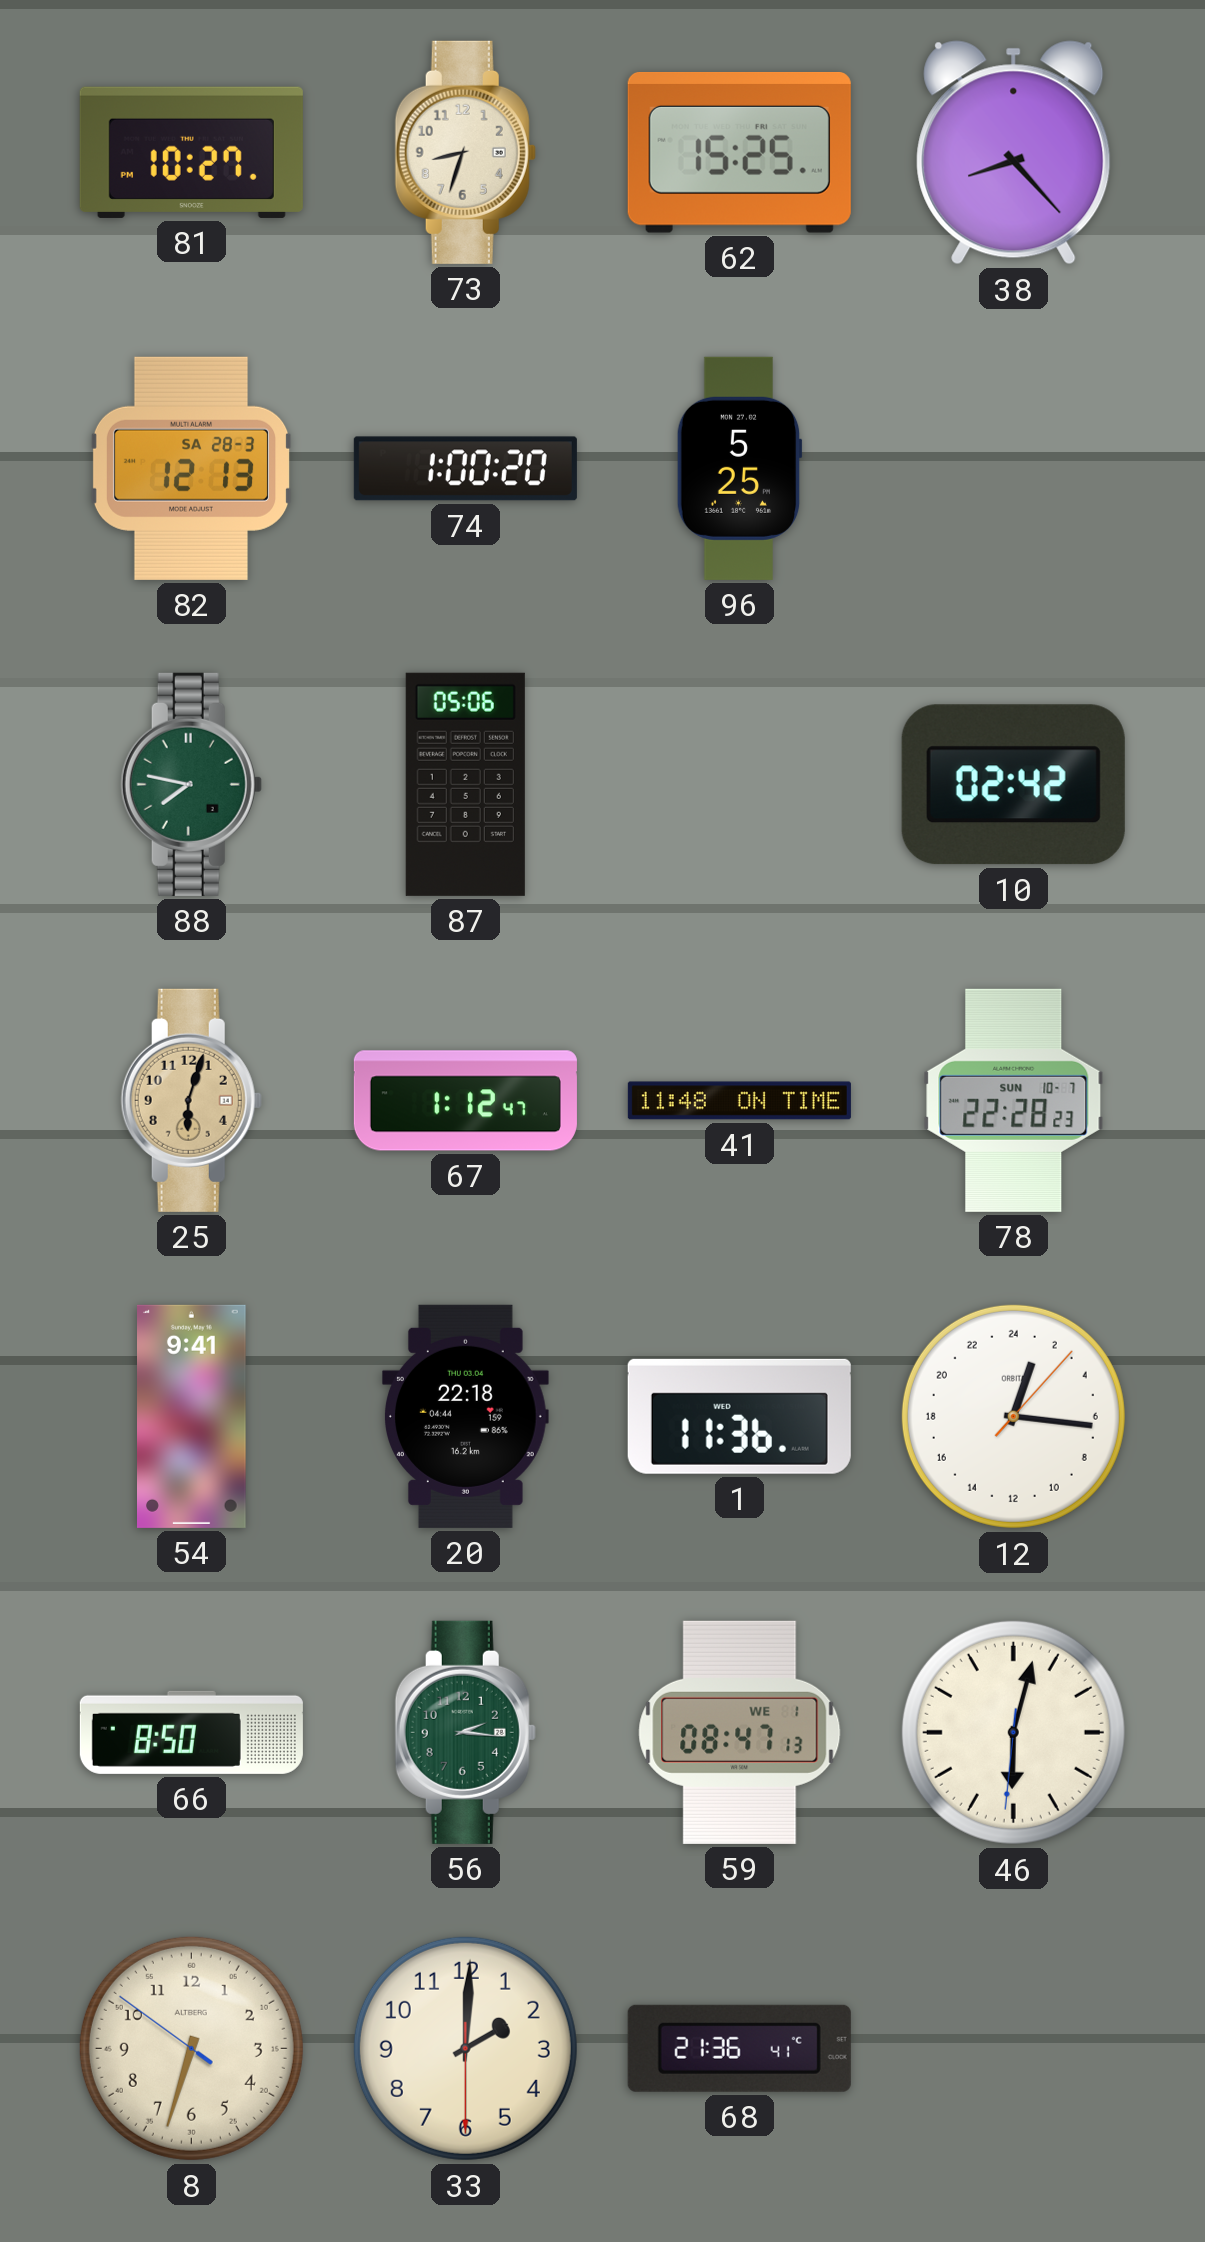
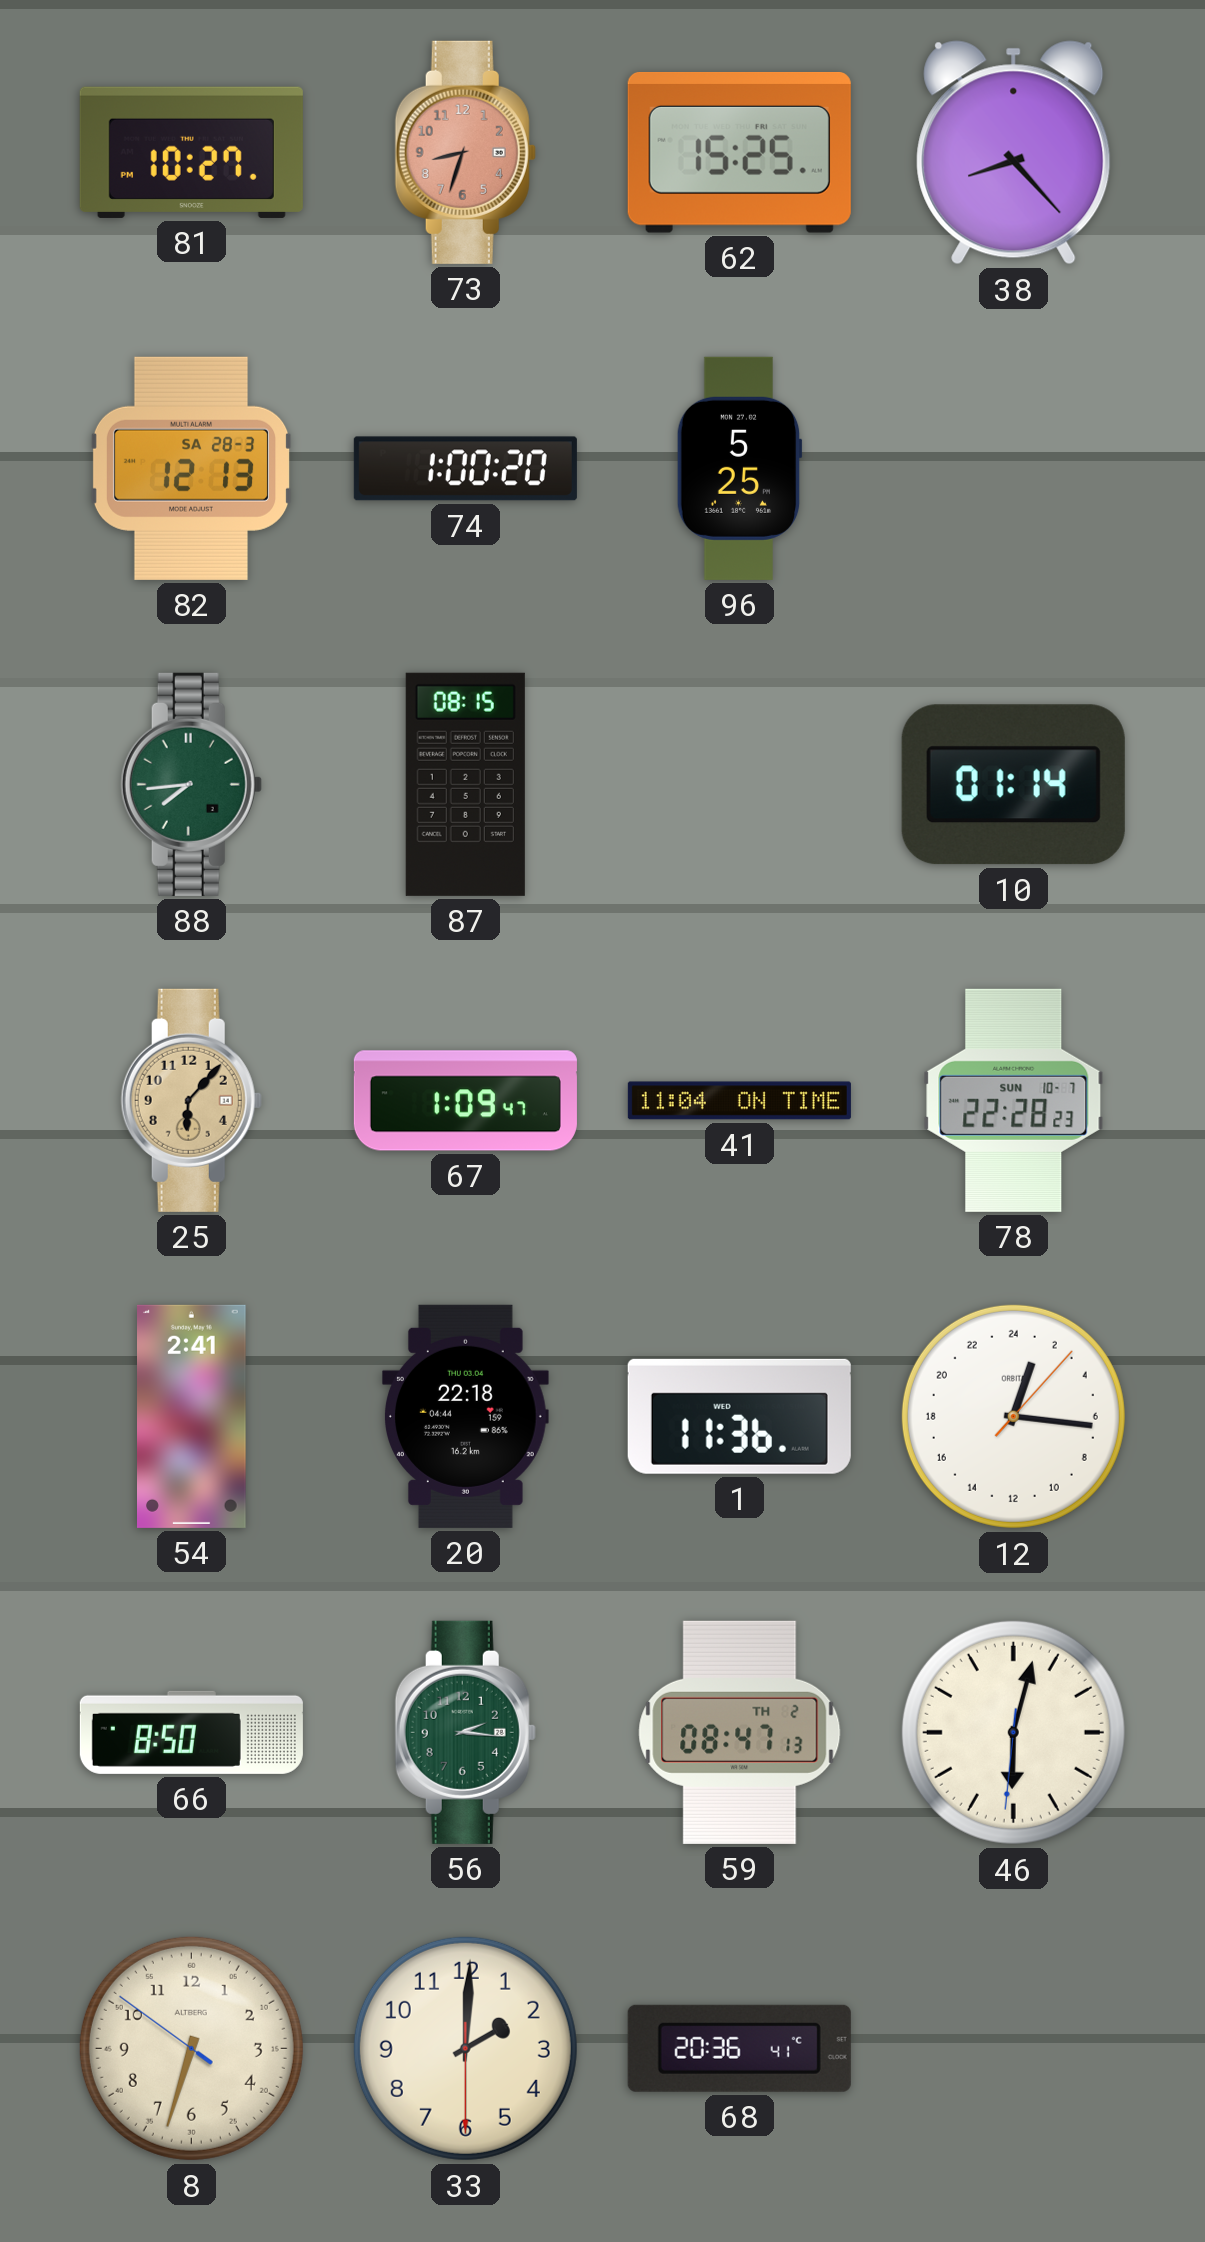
73 dial: cream -> salmon (465, 152)
88: 7:47 -> 7:44 (191, 784)
87: 05:06 -> 08:15 (465, 784)
10: 02:42 -> 01:14 (1013, 785)
25: 6:03 -> 6:07 (191, 1100)
67: 1:12 -> 1:09 (465, 1101)
41: 11:48 -> 11:04 (739, 1101)
54: 9:41 -> 2:41 (192, 1416)
59 date: WE 1 -> TH 2 (740, 1732)
68: 21:36 -> 20:36 (739, 2048)
